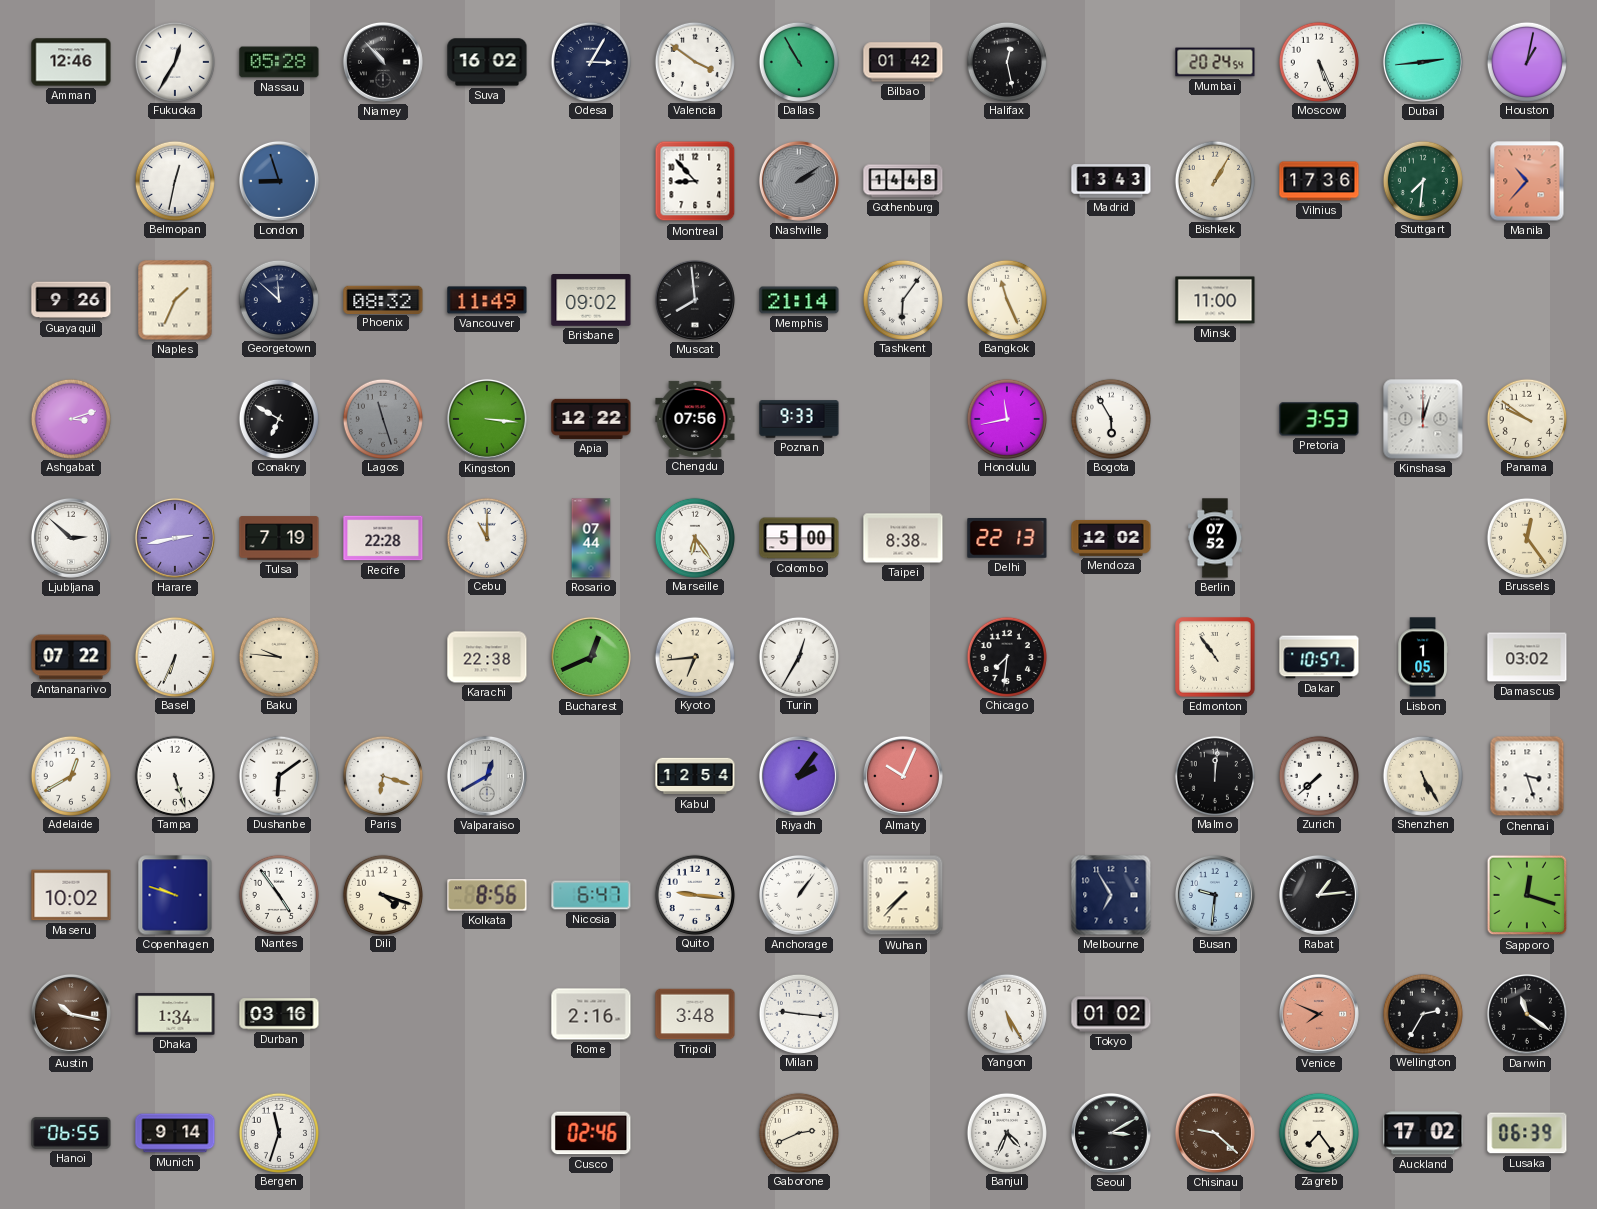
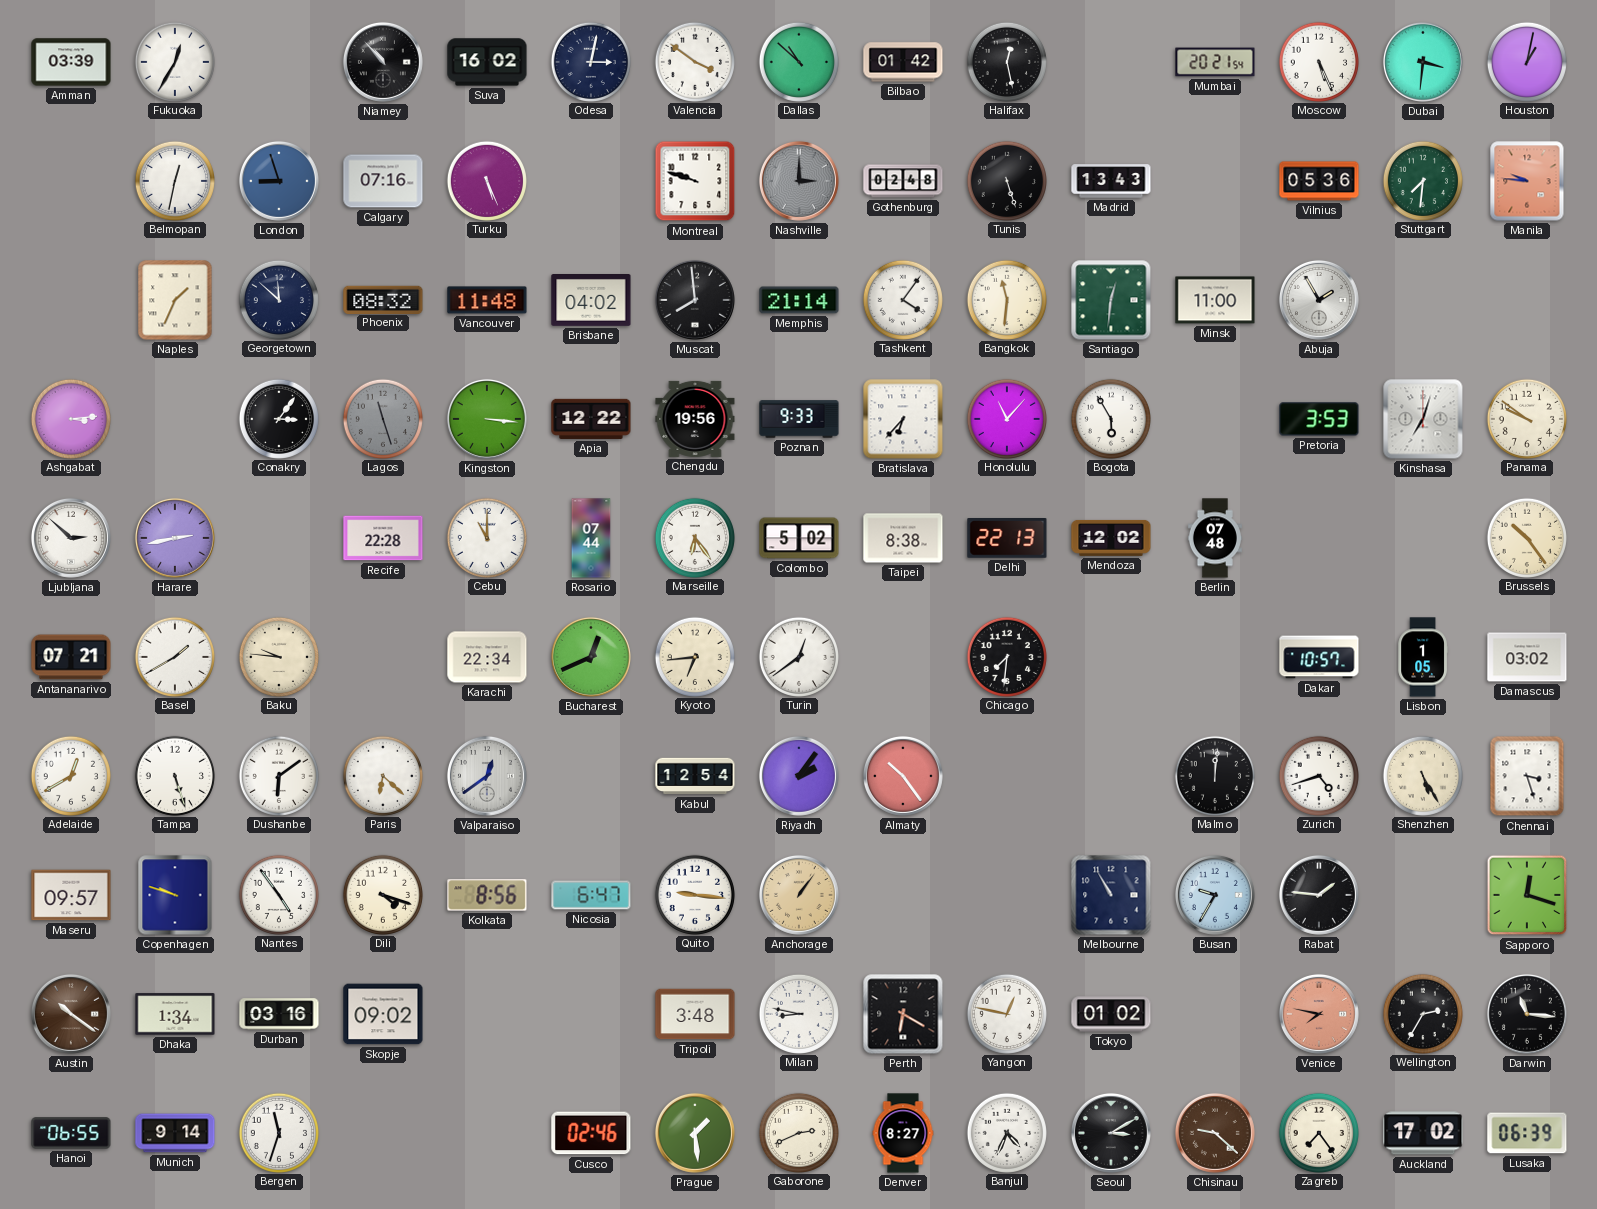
Amman: 12:46 -> 03:39 (71, 62)
Nassau: 05:28 -> none (279, 62)
Odesa: 3:05 -> 3:02 (590, 61)
Dallas: 10:55 -> 10:52 (798, 61)
Mumbai: 20:24 -> 20:21 (1215, 62)
Dubai: 2:44 -> 3:31 (1423, 62)
Calgary: none -> 07:16 (383, 181)
Turku: none -> 5:26 (486, 180)
Montreal: 8:53 -> 9:48 (695, 181)
Nashville: 2:09 -> 3:00 (799, 181)
Gothenburg: 14:48 -> 02:48 (903, 181)
Tunis: none -> 5:27 (1006, 180)
Bishkek: 1:05 -> none (1214, 180)
Vilnius: 17:36 -> 05:36 (1319, 181)
Manila: 10:37 -> 9:46 (1527, 181)
Guayaquil: 9:26 -> none (71, 300)
Vancouver: 11:49 -> 11:48 (487, 300)
Brisbane: 09:02 -> 04:02 (591, 301)
Tashkent: 6:06 -> 4:06 (902, 299)
Bangkok: 11:26 -> 11:31 (1006, 299)
Santiago: none -> 12:31 (1111, 300)
Abuja: none -> 1:55 (1319, 300)
Ashgabat: 3:12 -> 3:14 (70, 418)
Conakry: 6:50 -> 3:06 (278, 418)
Chengdu: 07:56 -> 19:56 (695, 419)
Bratislava: none -> 6:37 (903, 419)
Honolulu: 11:43 -> 11:07 (1006, 418)
Kinshasa: 12:03 -> 7:03 (1423, 419)
Tulsa: 7:19 -> none (279, 538)
Colombo: 5:00 -> 5:02 (799, 538)
Berlin: 07:52 -> 07:48 (1215, 538)
Brussels: 12:24 -> 10:24 (1526, 537)
Antananarivo: 07:22 -> 07:21 (71, 657)
Basel: 6:34 -> 1:40 (174, 656)
Karachi: 22:38 -> 22:34 (487, 657)
Turin: 12:35 -> 12:39 (798, 656)
Edmonton: 10:54 -> none (1215, 657)
Paris: 6:18 -> 6:22 (382, 775)
Valparaiso: 12:40 -> 12:39 (487, 776)
Almaty: 10:04 -> 10:24 (903, 776)
Zurich: 7:38 -> 4:42 (1318, 775)
Maseru: 10:02 -> 09:57 (71, 895)
Anchorage dial: white -> champagne (799, 895)
Wuhan: 7:37 -> none (903, 895)
Melbourne: 6:55 -> 10:55 (1111, 895)
Busan: 9:31 -> 9:35 (1215, 895)
Rabat: 1:14 -> 1:46 (1319, 895)
Austin: 10:17 -> 10:21 (71, 1014)
Skopje: none -> 09:02 (383, 1014)
Rome: 2:16 -> none (591, 1014)
Milan: 9:16 -> 8:47 (798, 1013)
Perth: none -> 6:20 (903, 1014)
Yangon: 5:25 -> 12:47 (1006, 1013)
Venice: 7:49 -> 7:47 (1319, 1014)
Darwin: 11:21 -> 11:16 (1527, 1014)
Prague: none -> 1:29 (695, 1133)
Denver: none -> 8:27 (903, 1133)
